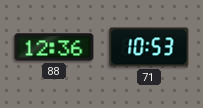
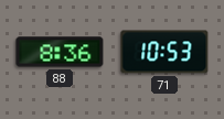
88: 12:36 -> 8:36 (60, 52)
